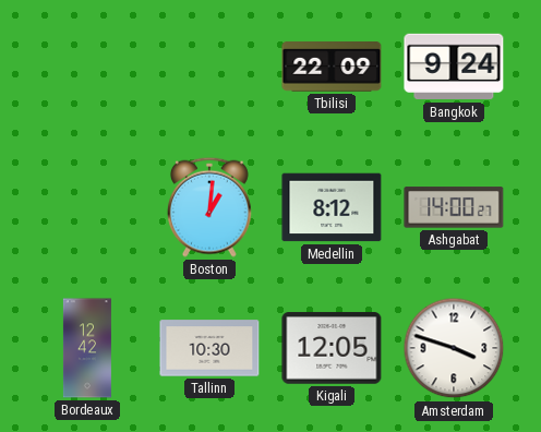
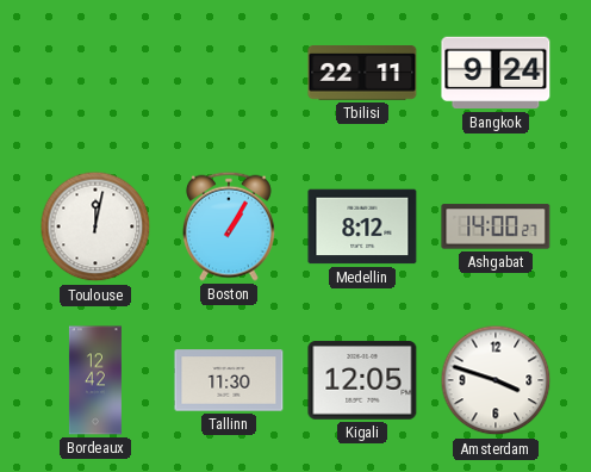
Tbilisi: 22:09 -> 22:11 (362, 74)
Toulouse: none -> 12:02 (95, 226)
Boston: 1:01 -> 1:05 (229, 226)
Tallinn: 10:30 -> 11:30 (229, 380)
